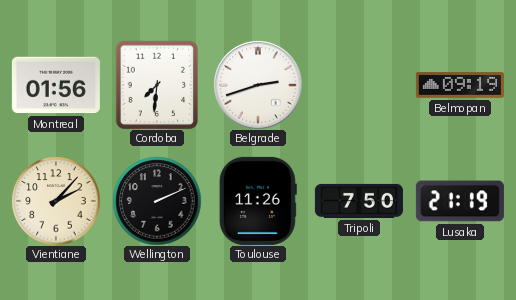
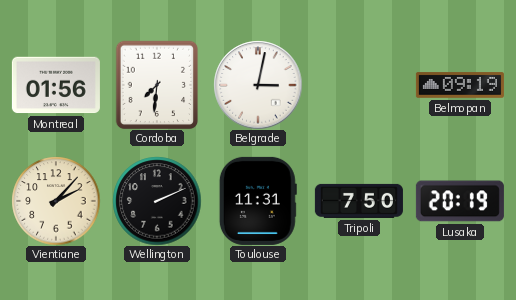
Belgrade: 2:42 -> 3:02 (258, 85)
Toulouse: 11:26 -> 11:31 (258, 201)
Lusaka: 21:19 -> 20:19 (460, 201)
